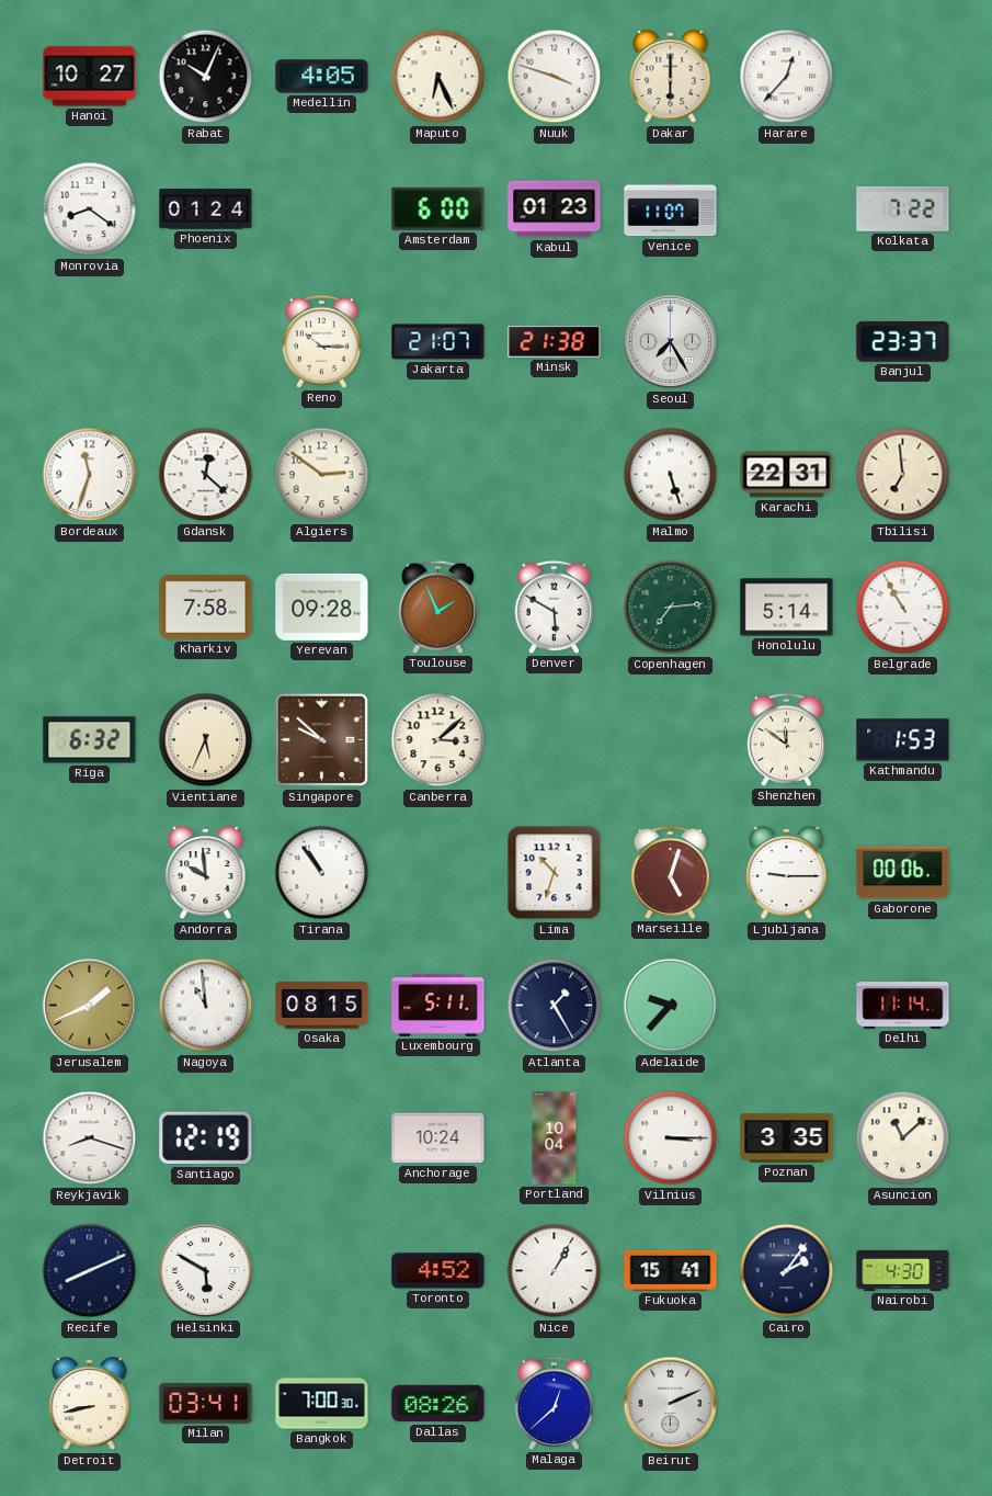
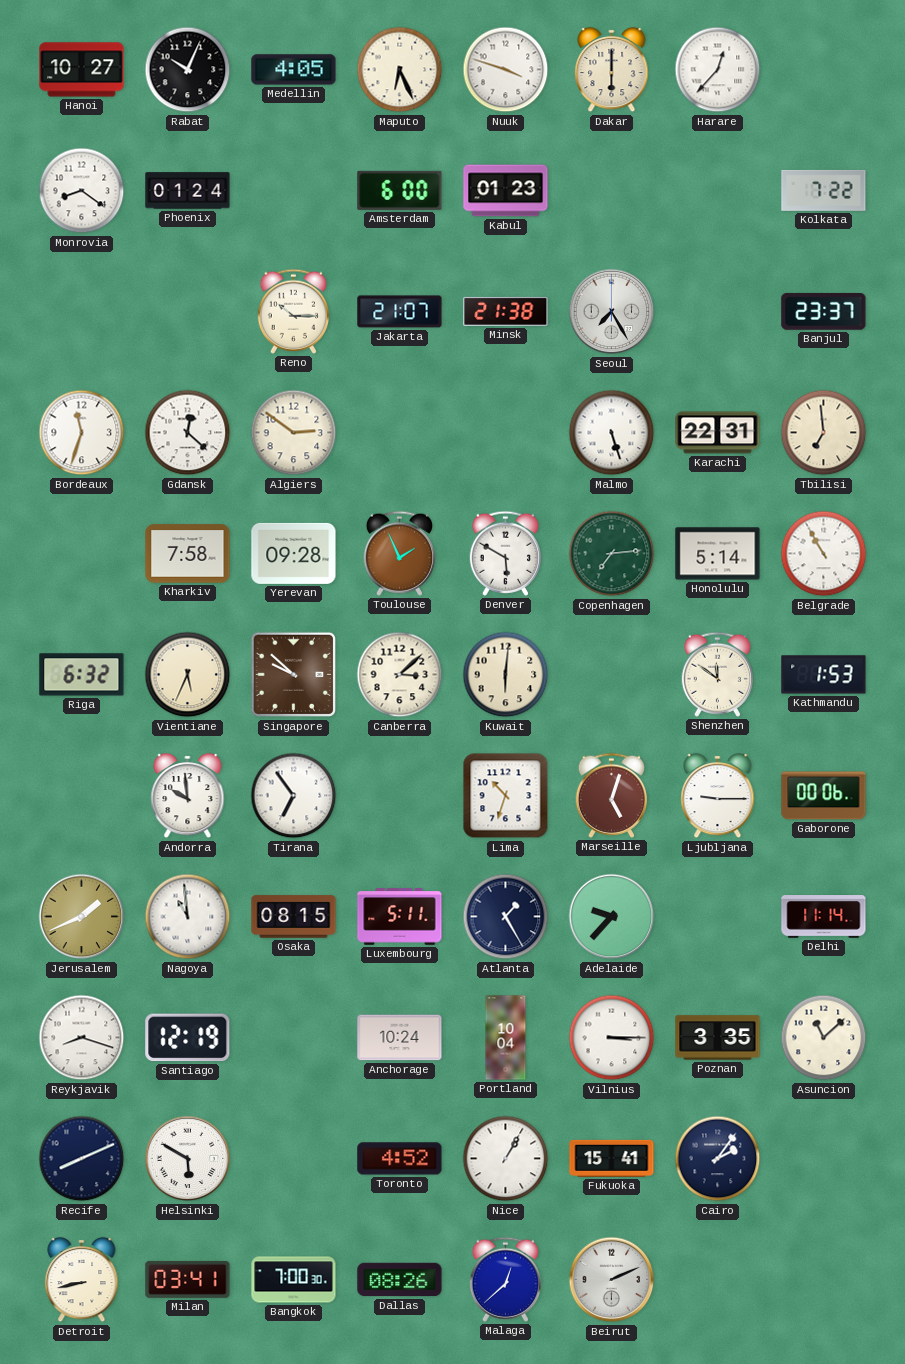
Venice: 11:07 -> none (671, 209)
Kuwait: none -> 6:01 (506, 675)
Tirana: 10:54 -> 6:54 (294, 796)
Nairobi: 4:30 -> none (903, 1270)
